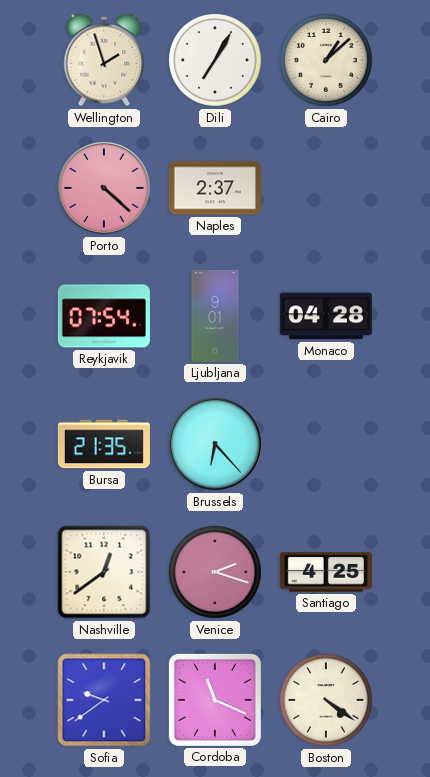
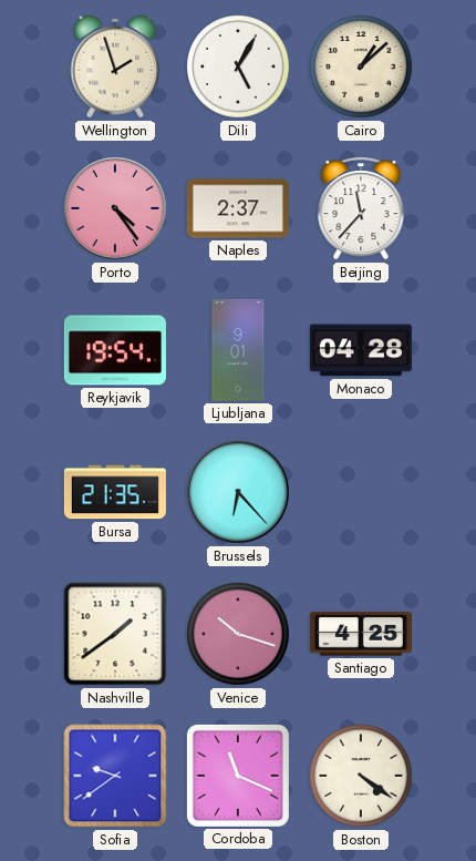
Dili: 7:05 -> 5:05 (239, 68)
Porto: 4:22 -> 4:24 (115, 208)
Beijing: none -> 11:37 (361, 209)
Reykjavik: 07:54 -> 19:54 (115, 350)
Nashville: 12:39 -> 1:39 (115, 634)
Venice: 2:18 -> 10:18 (239, 635)
